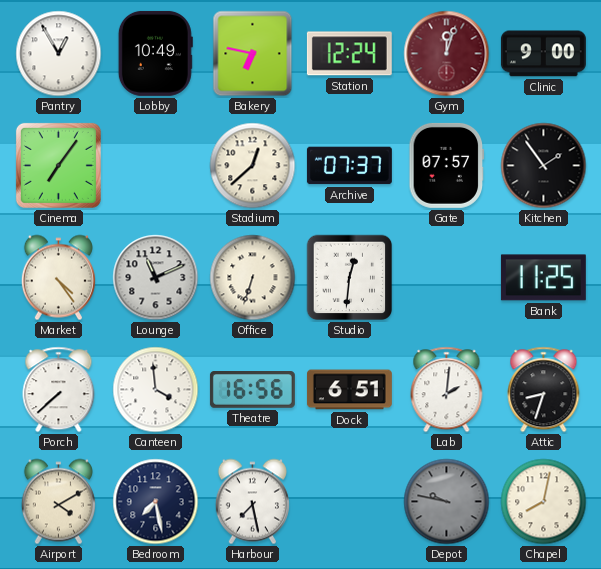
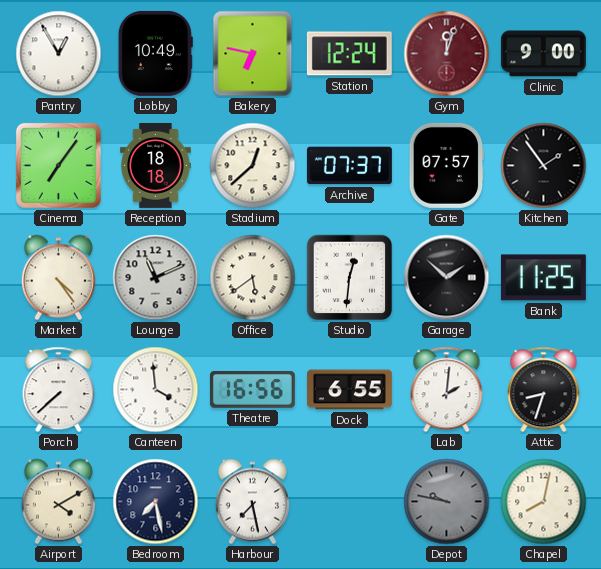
Reception: none -> 18:18 (155, 165)
Office: 6:33 -> 5:39 (253, 278)
Garage: none -> 1:52 (447, 278)
Dock: 6:51 -> 6:55 (349, 390)
